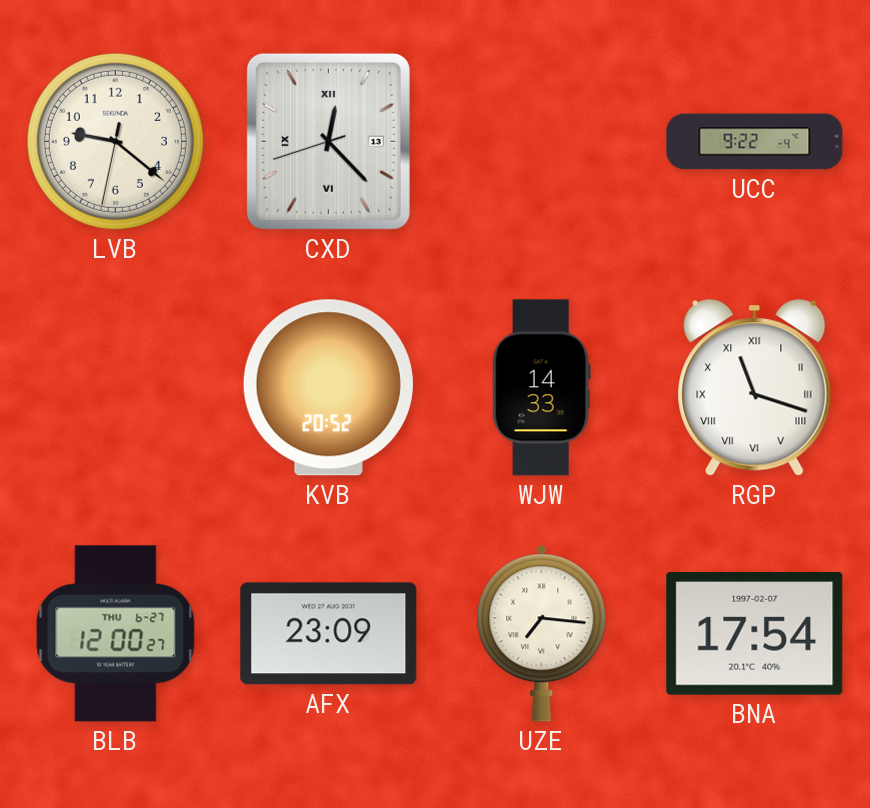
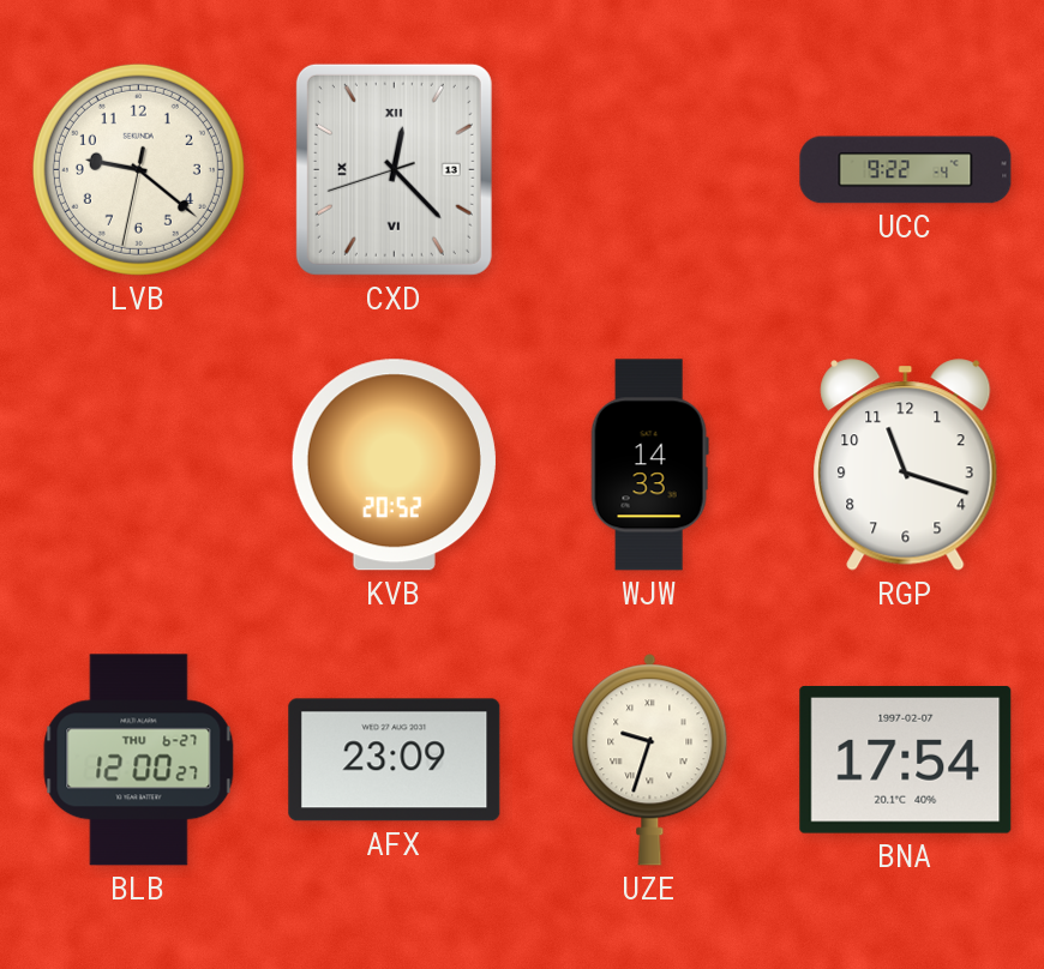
RGP numerals: Roman -> Arabic (906, 465)
UZE: 7:16 -> 9:33 (650, 760)
